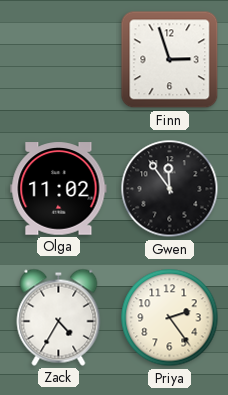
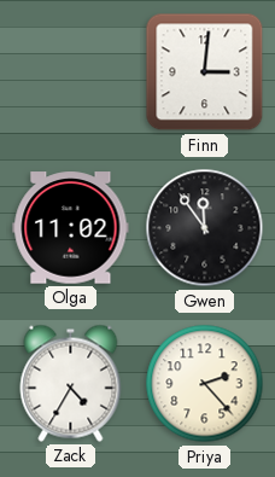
Finn: 2:57 -> 3:01 (205, 72)
Priya: 2:24 -> 2:23 (205, 384)
